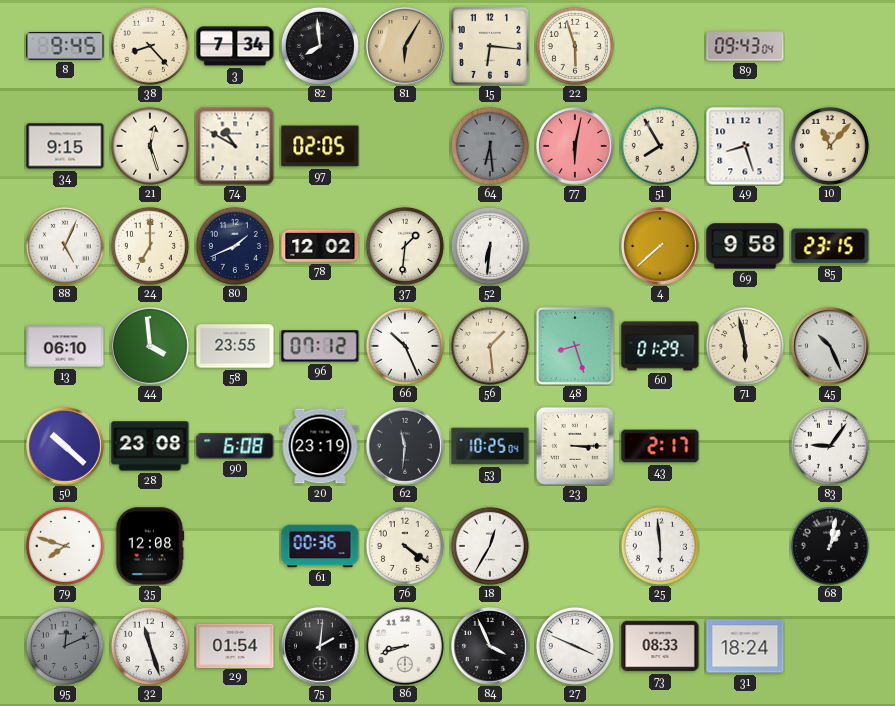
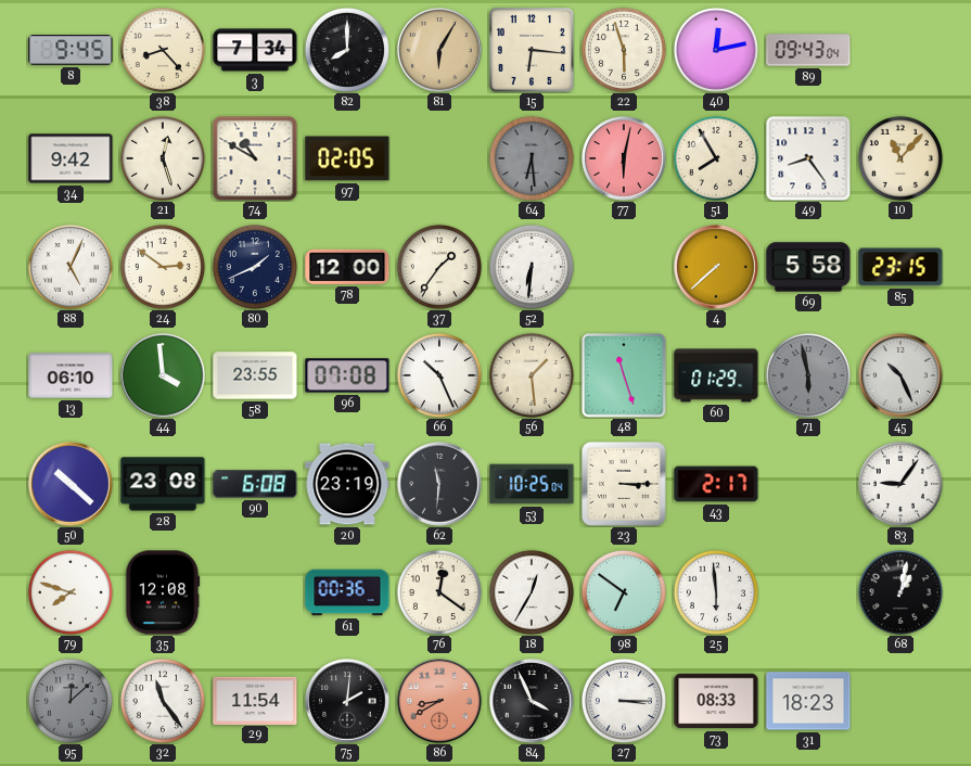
82: 7:59 -> 8:00 (347, 50)
40: none -> 12:13 (716, 50)
34: 9:15 -> 9:42 (71, 158)
49: 8:27 -> 8:24 (808, 158)
24: 7:00 -> 2:51 (163, 267)
78: 12:02 -> 12:00 (347, 267)
37: 1:31 -> 1:36 (439, 267)
69: 9:58 -> 5:58 (808, 267)
96: 07:12 -> 07:08 (347, 375)
48: 8:27 -> 11:27 (625, 376)
71 dial: cream -> grey (808, 375)
76: 4:21 -> 12:21 (439, 592)
98: none -> 6:51 (624, 592)
95: 12:11 -> 12:08 (71, 701)
32: 11:27 -> 11:24 (163, 701)
29: 01:54 -> 11:54 (255, 700)
86: 8:42 -> 8:40 (439, 701)
86 dial: white -> salmon (439, 701)
27: 3:49 -> 3:15 (624, 701)
31: 18:24 -> 18:23 (808, 701)
